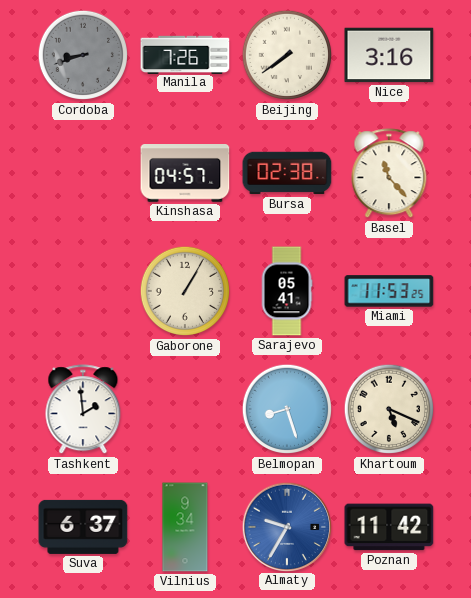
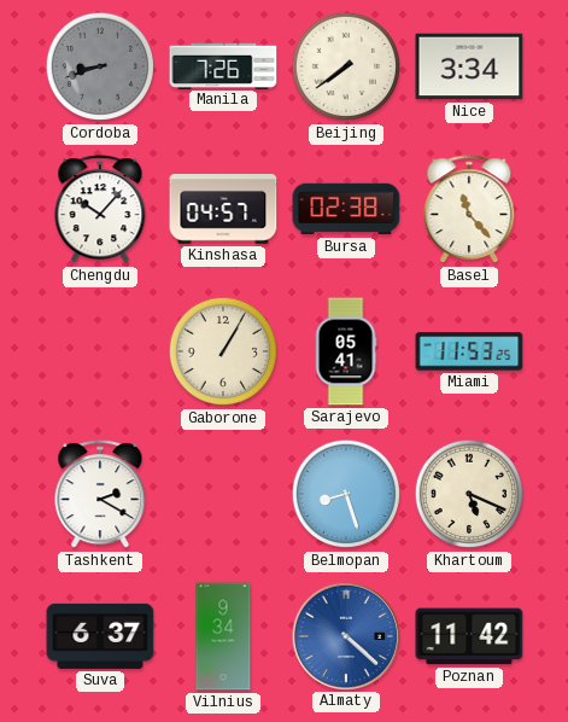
Nice: 3:16 -> 3:34 (469, 66)
Chengdu: none -> 10:07 (100, 210)
Tashkent: 1:59 -> 2:20 (100, 495)
Almaty: 9:35 -> 4:22 (345, 635)
